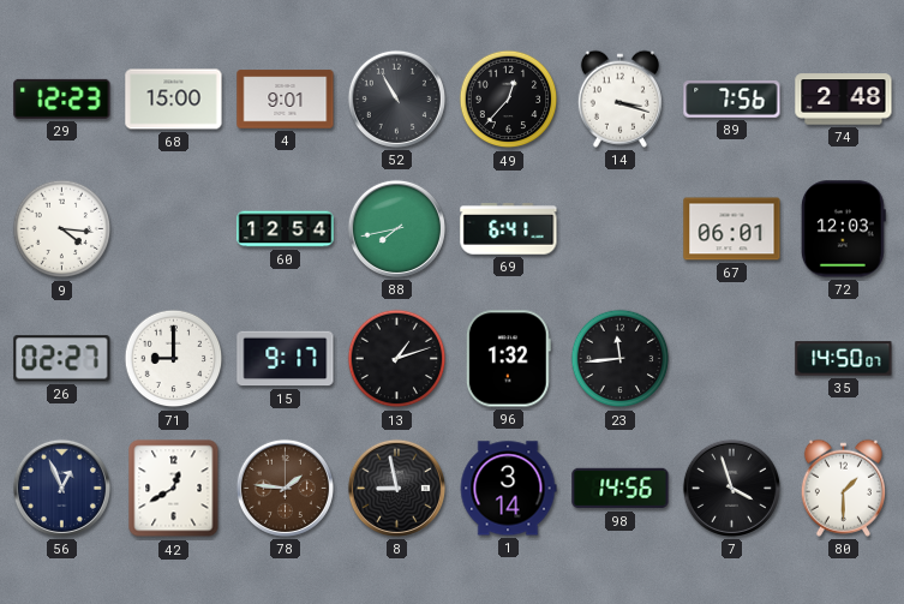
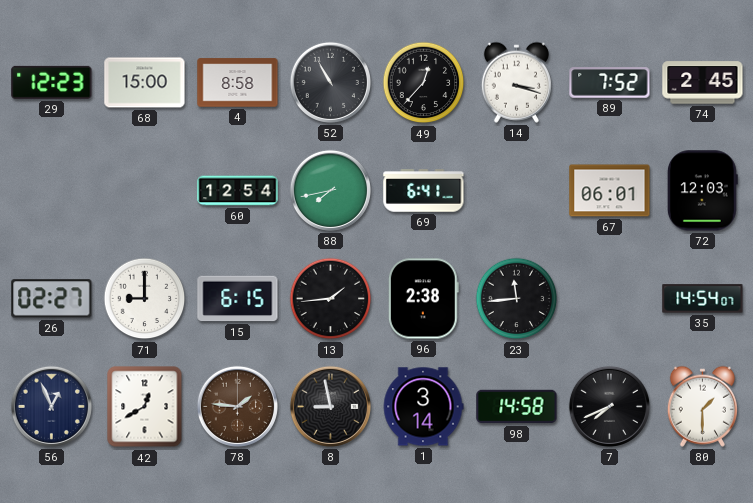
4: 9:01 -> 8:58 (238, 83)
89: 7:56 -> 7:52 (610, 83)
74: 2:48 -> 2:45 (703, 83)
9: 4:16 -> none (62, 229)
15: 9:17 -> 6:15 (238, 299)
13: 1:12 -> 1:44 (331, 299)
96: 1:32 -> 2:38 (423, 299)
35: 14:50 -> 14:54 (703, 299)
98: 14:56 -> 14:58 (517, 407)
7: 3:57 -> 7:41 (609, 406)
